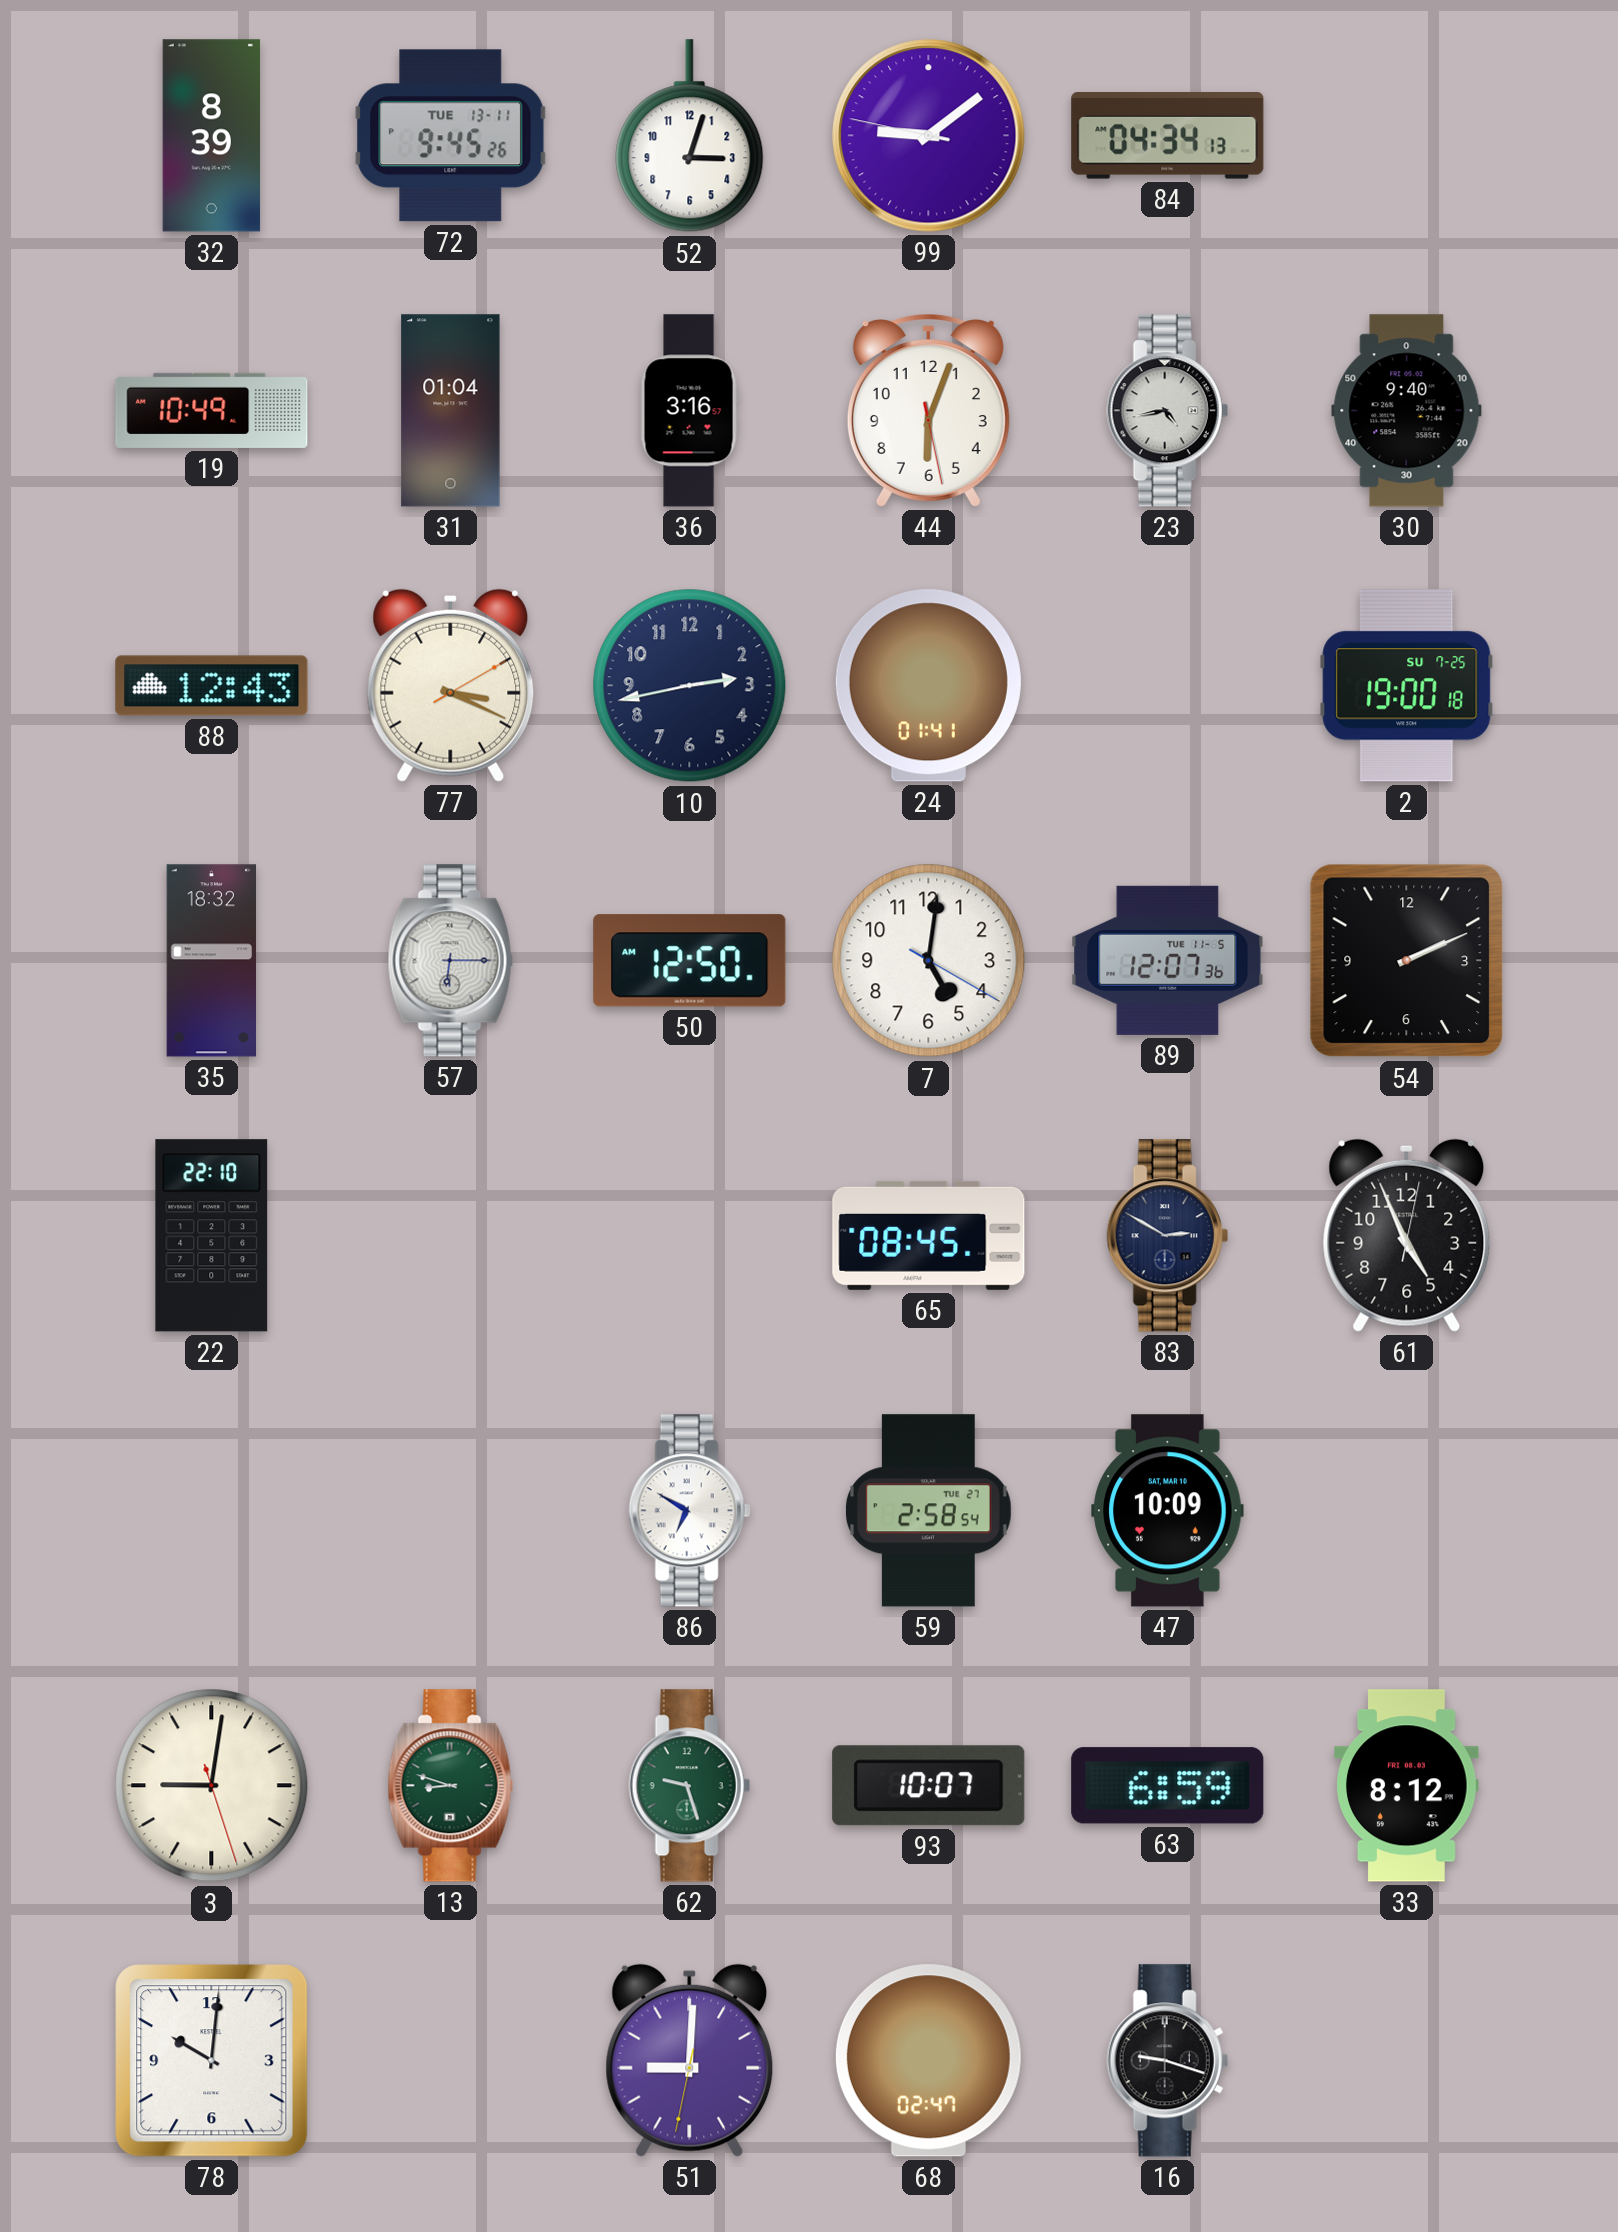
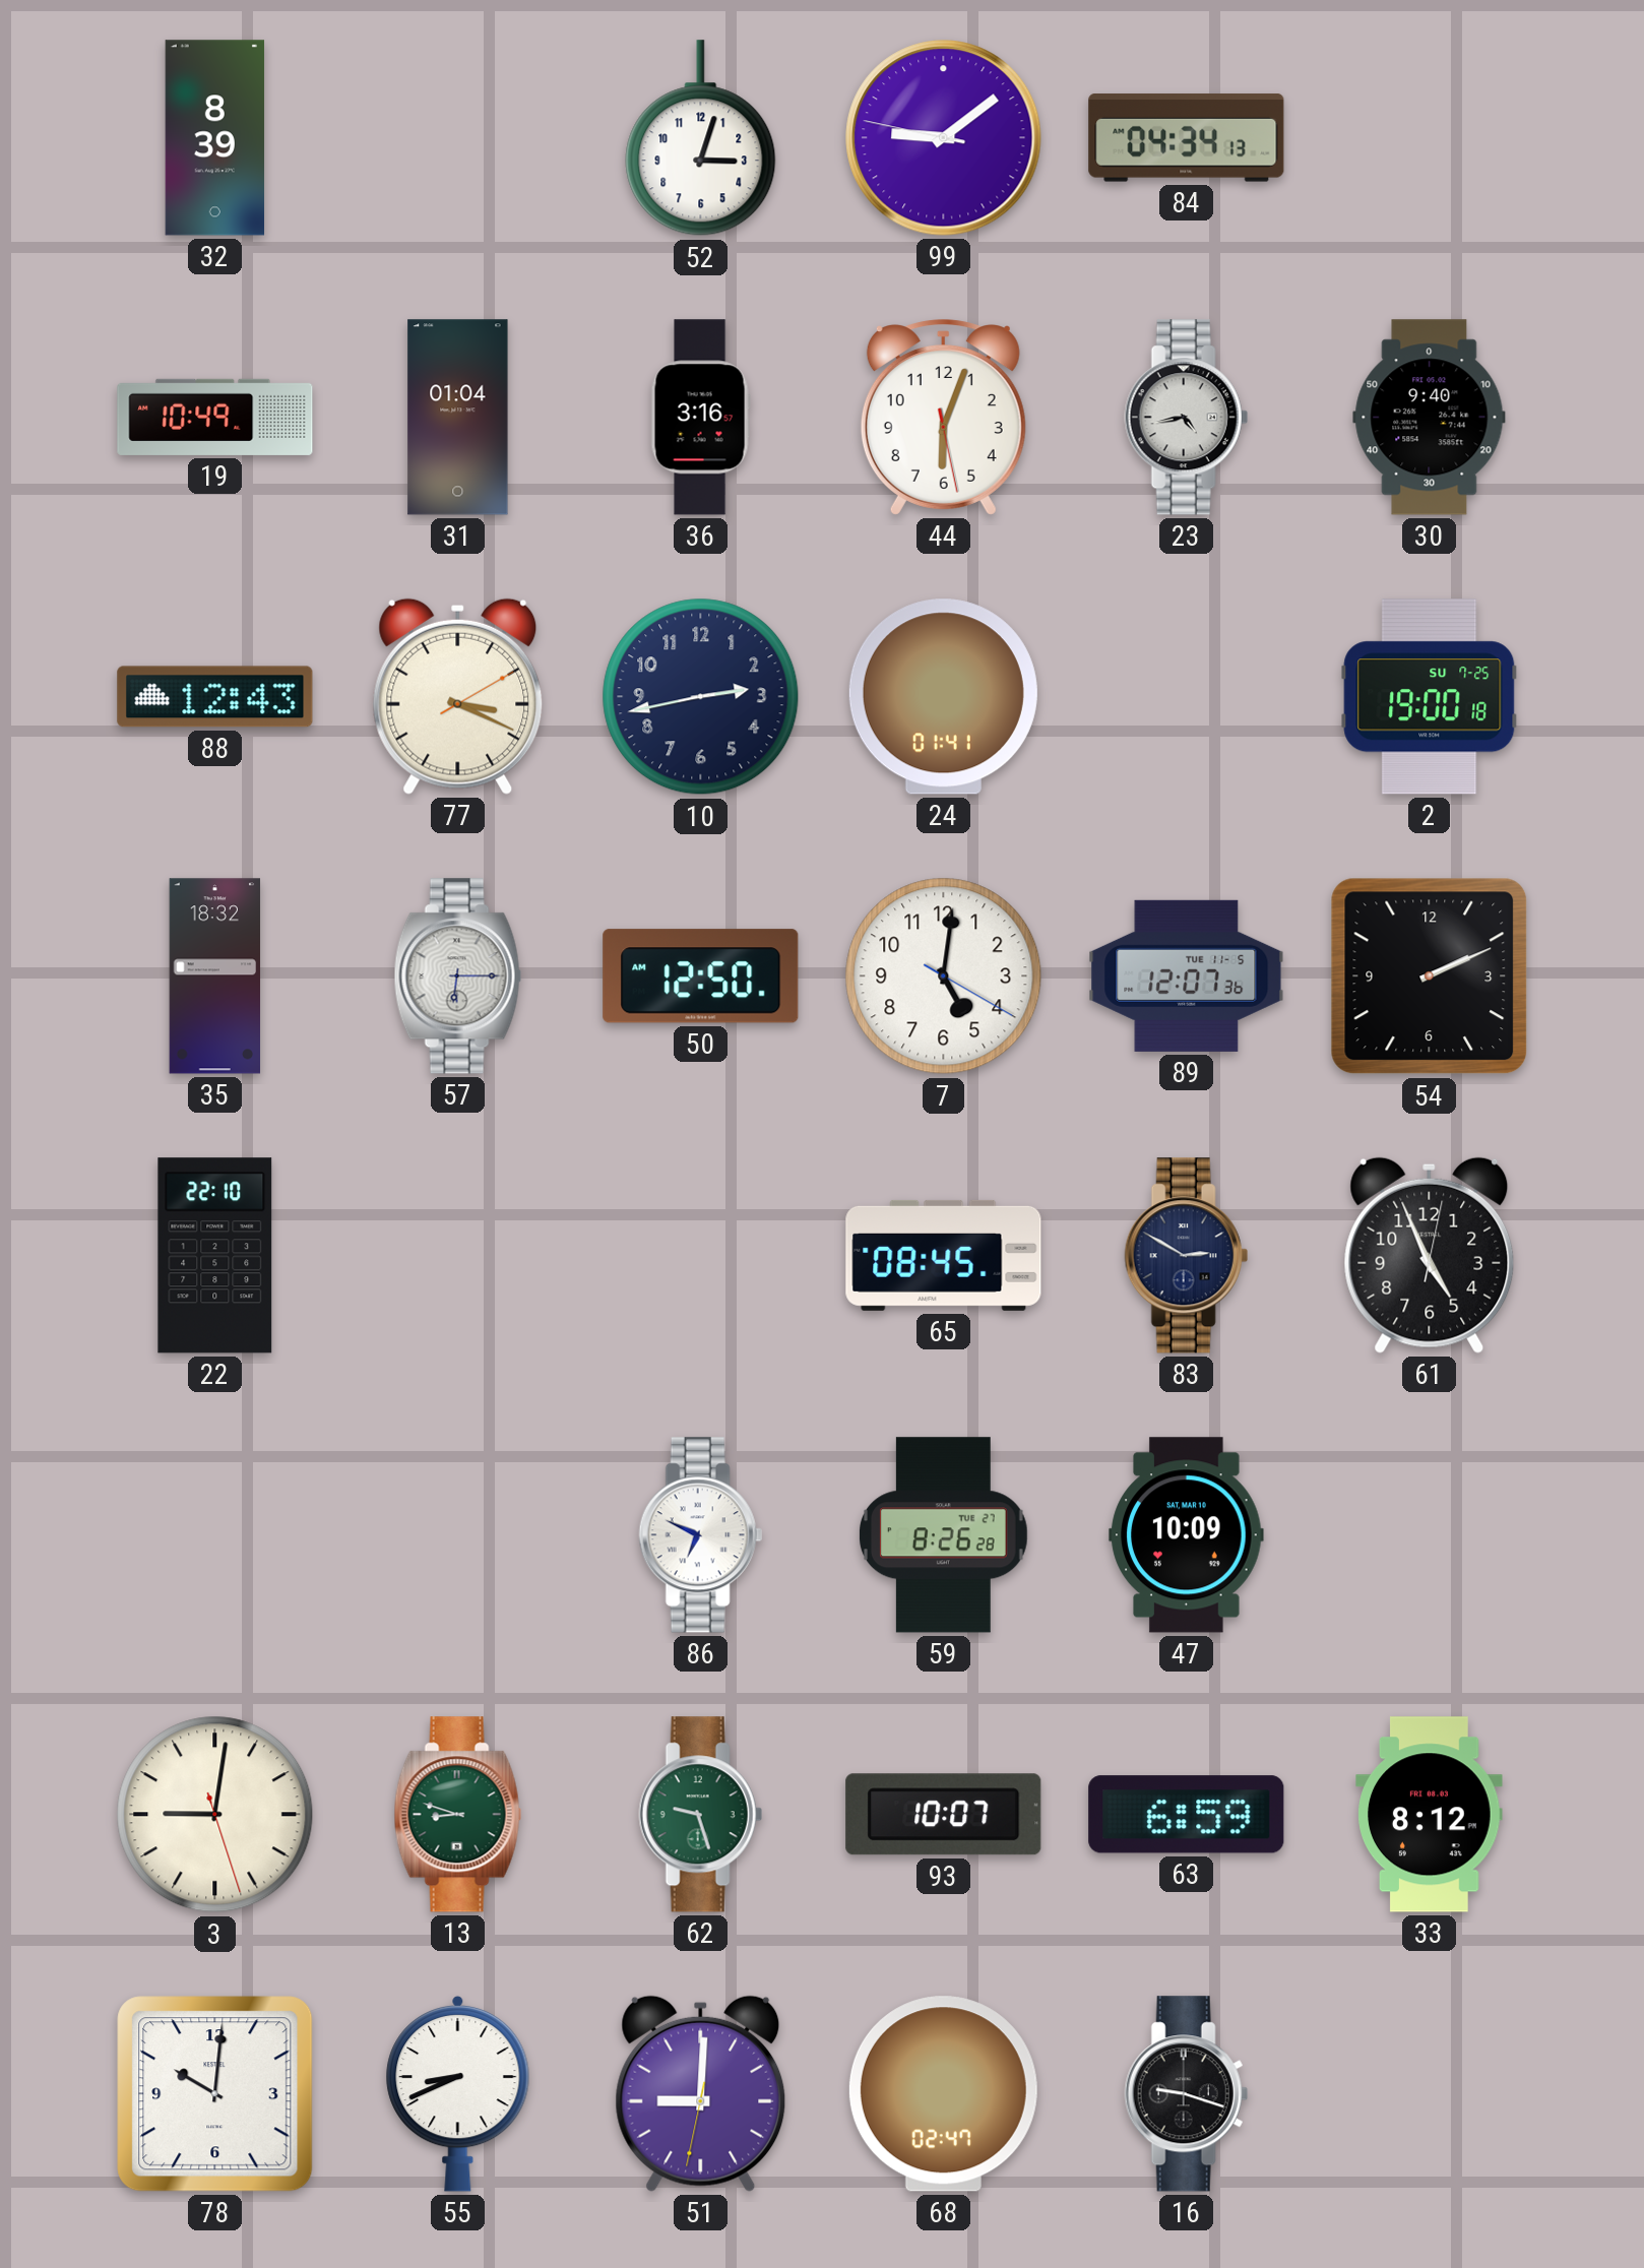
72: 9:45 -> none (451, 136)
86: 6:50 -> 6:49 (700, 1535)
59: 2:58 -> 8:26 (944, 1535)
55: none -> 8:41 (458, 2093)
